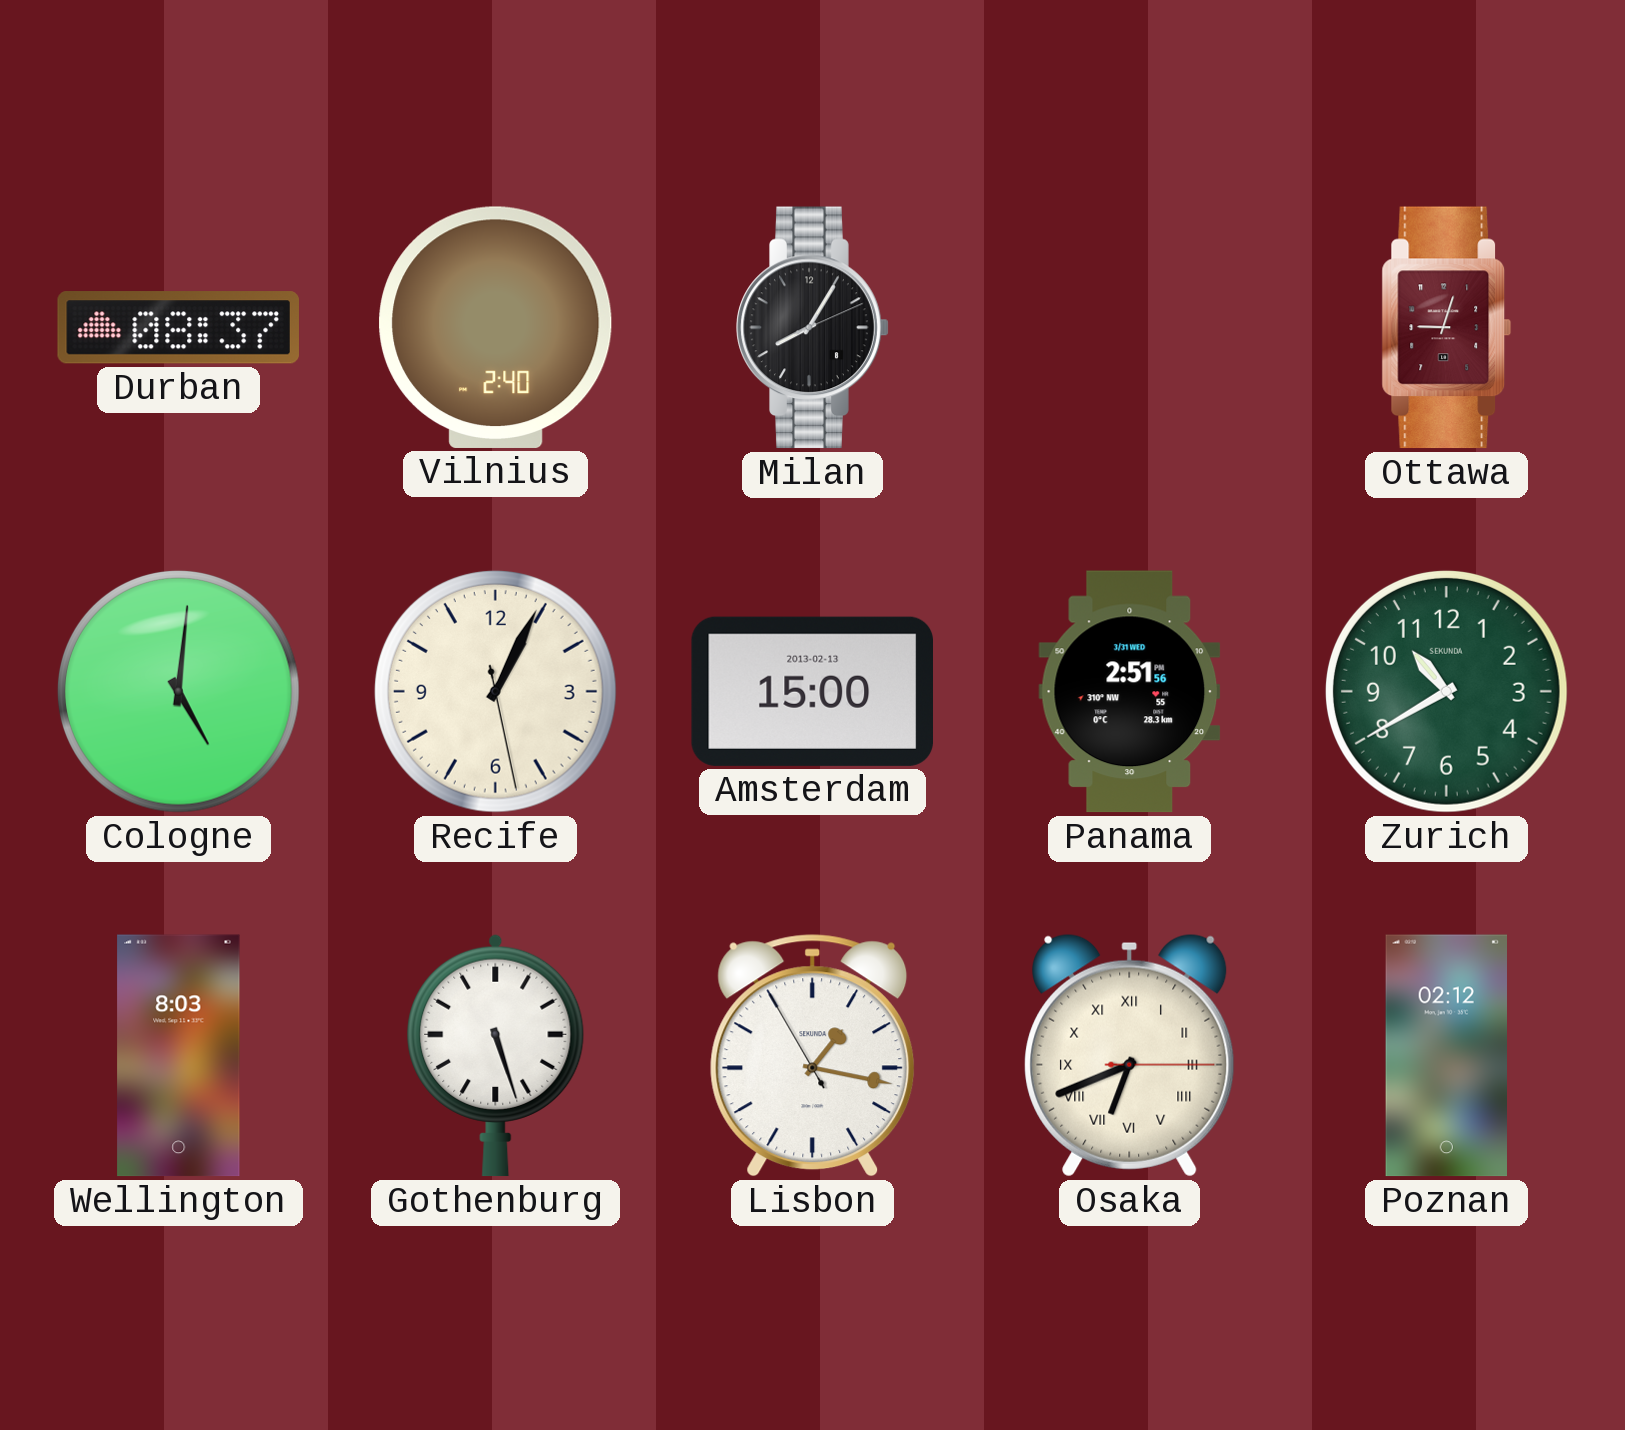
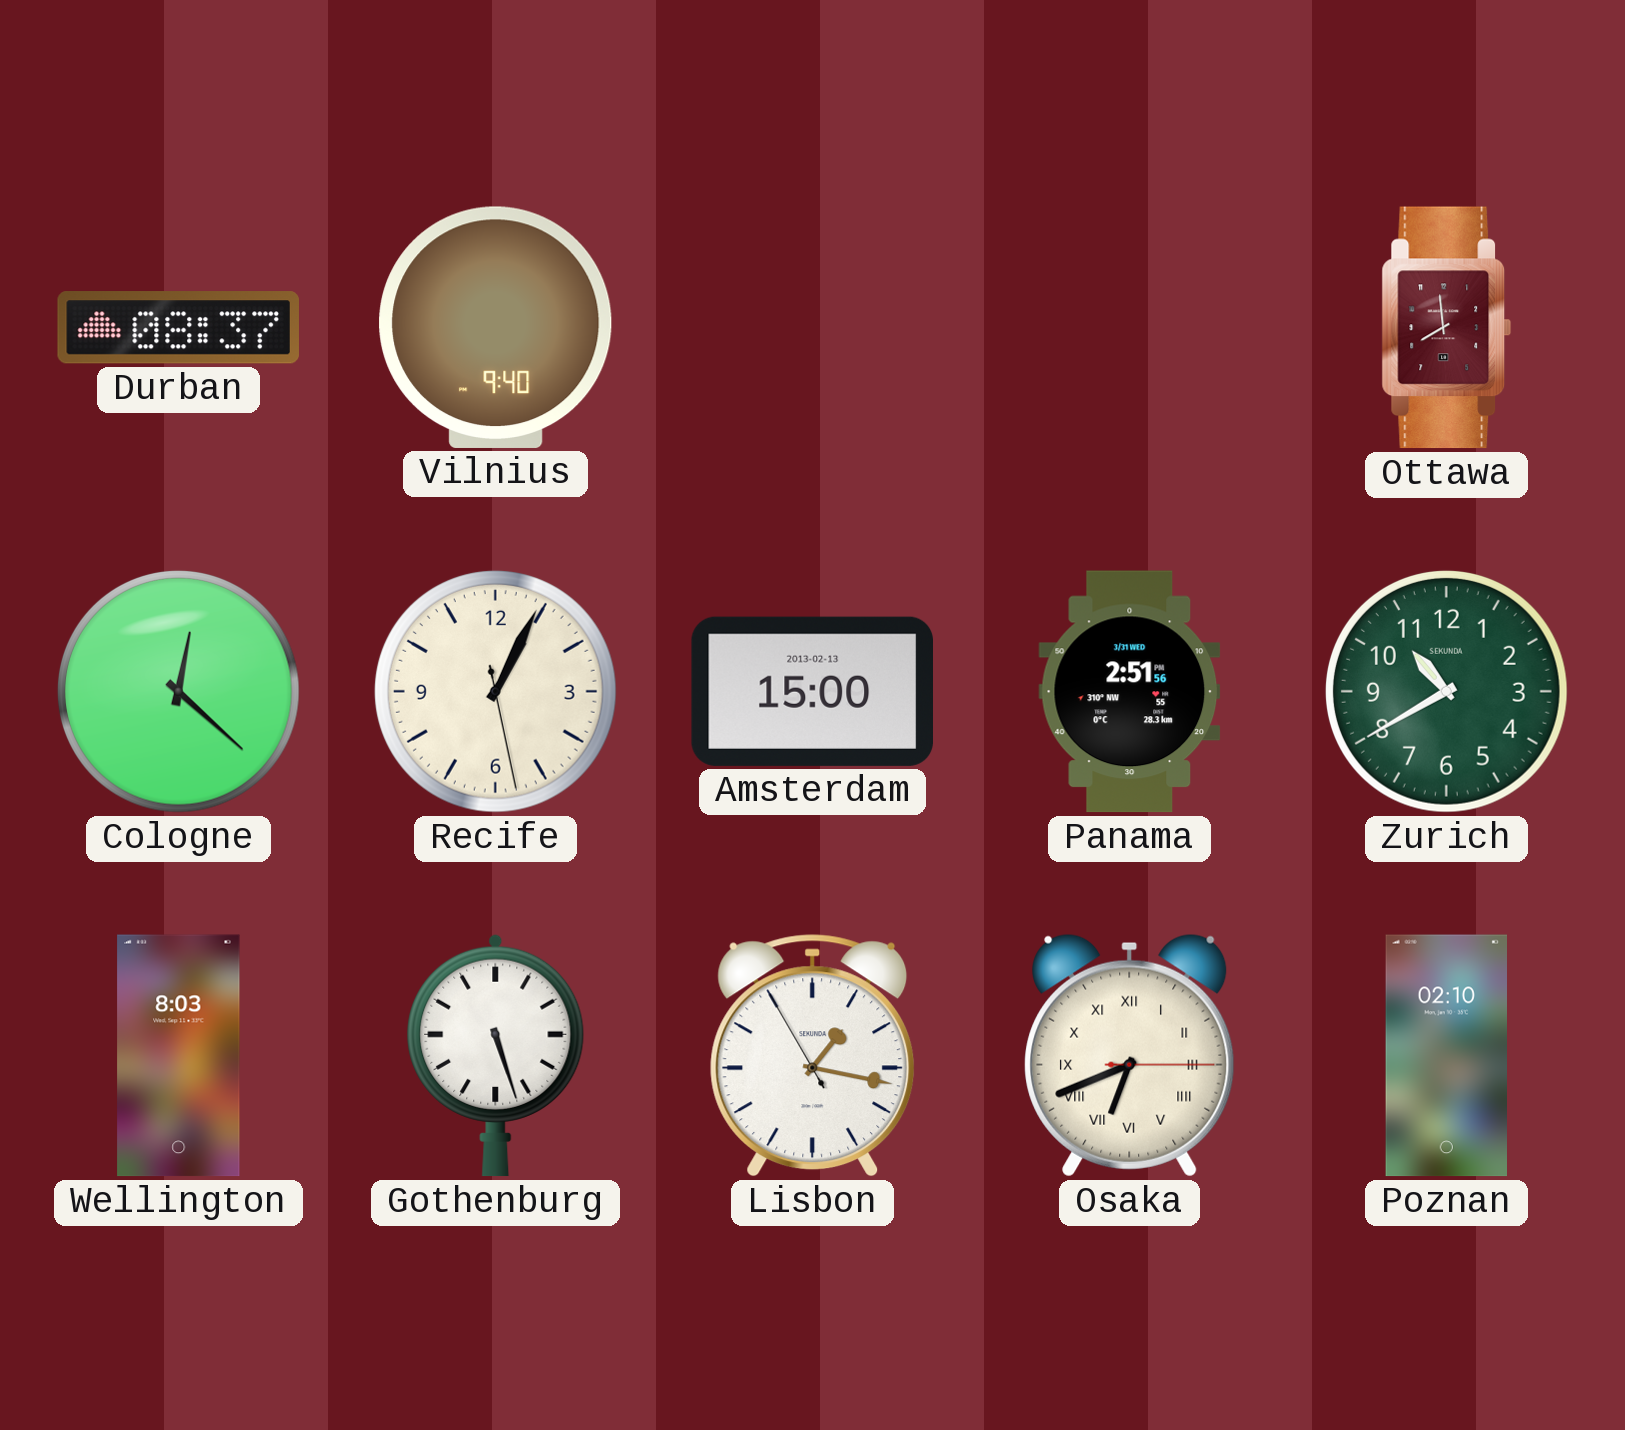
Vilnius: 2:40 -> 9:40 (496, 327)
Milan: 8:05 -> none (813, 328)
Ottawa: 9:03 -> 7:59 (1447, 328)
Cologne: 5:01 -> 12:22 (178, 691)
Poznan: 02:12 -> 02:10 (1446, 1056)
